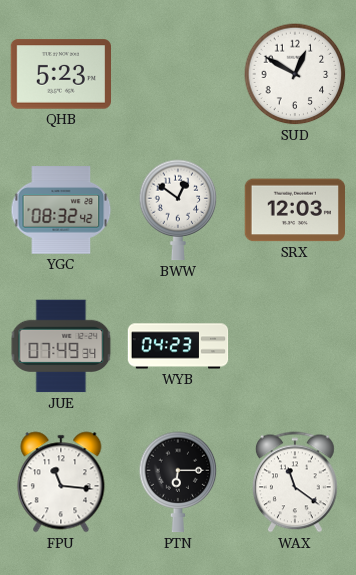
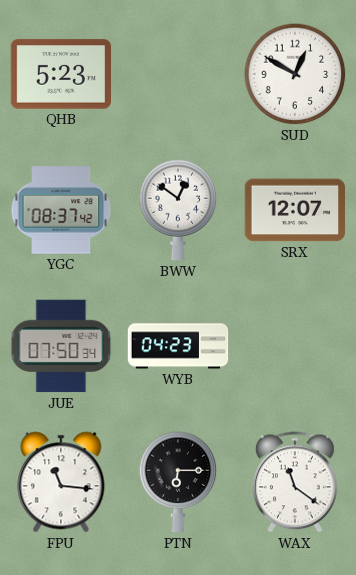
YGC: 08:32 -> 08:37 (61, 210)
SRX: 12:03 -> 12:07 (294, 210)
JUE: 07:49 -> 07:50 (61, 346)
